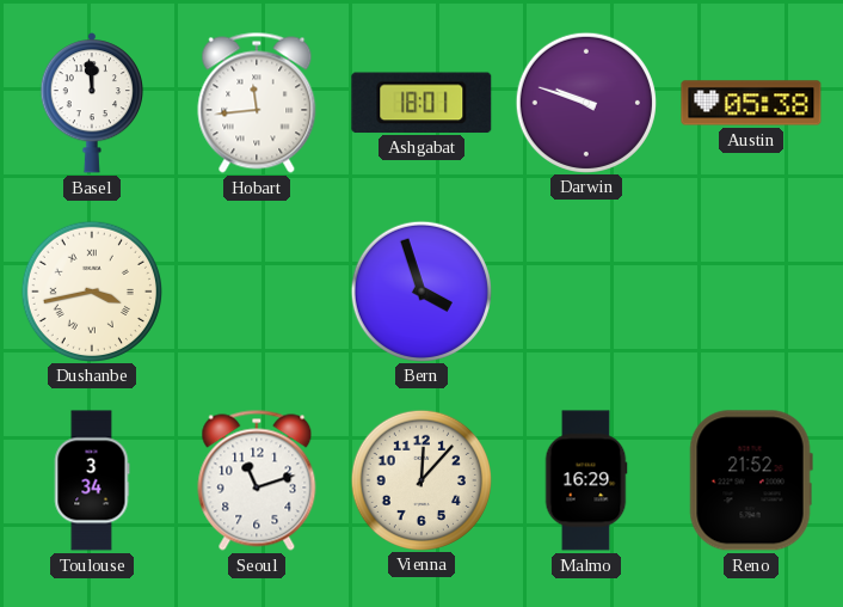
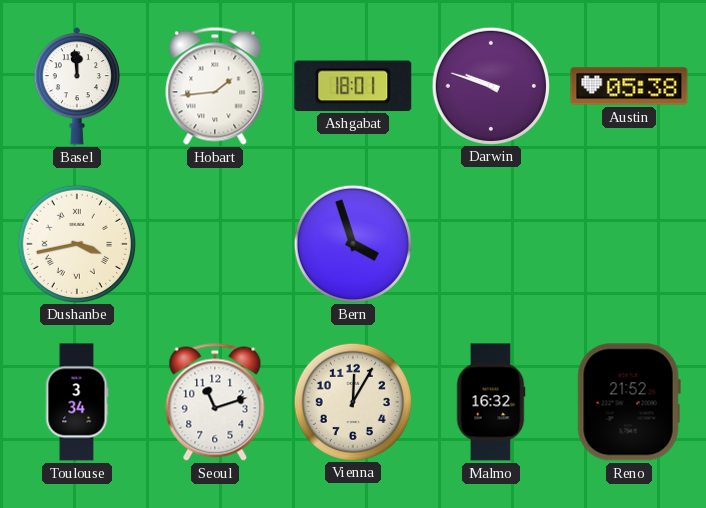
Hobart: 11:44 -> 1:44 (215, 86)
Vienna: 12:07 -> 12:05 (352, 401)
Malmo: 16:29 -> 16:32 (491, 402)
